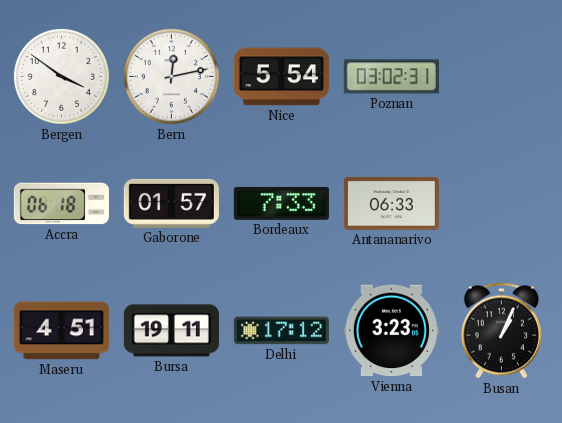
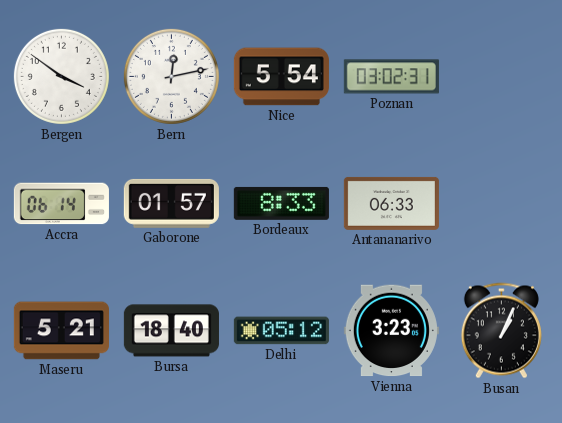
Accra: 06:18 -> 06:14 (61, 204)
Bordeaux: 7:33 -> 8:33 (281, 203)
Maseru: 4:51 -> 5:21 (61, 331)
Bursa: 19:11 -> 18:40 (171, 331)
Delhi: 17:12 -> 05:12 (281, 331)
